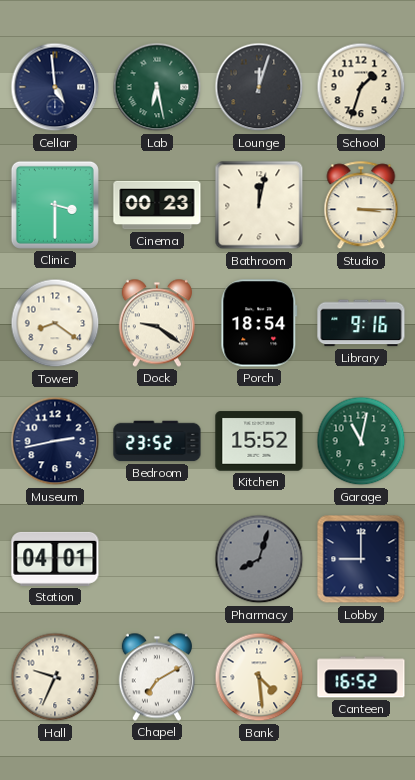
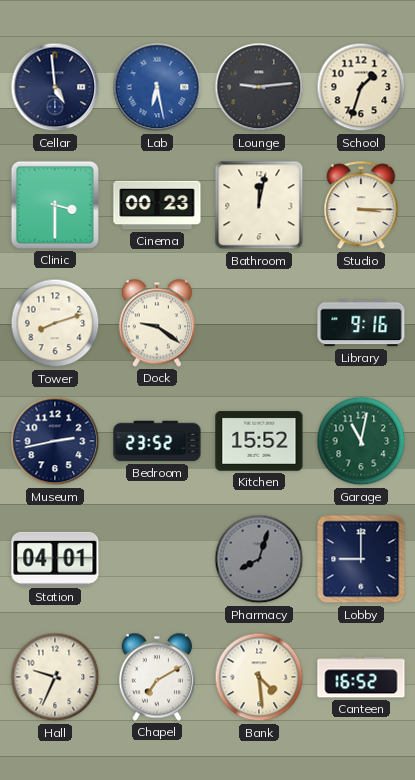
Lab dial: green -> blue (157, 87)
Lounge: 12:03 -> 9:14 (259, 87)
Tower: 8:21 -> 8:12 (55, 323)
Porch: 18:54 -> none (259, 323)
